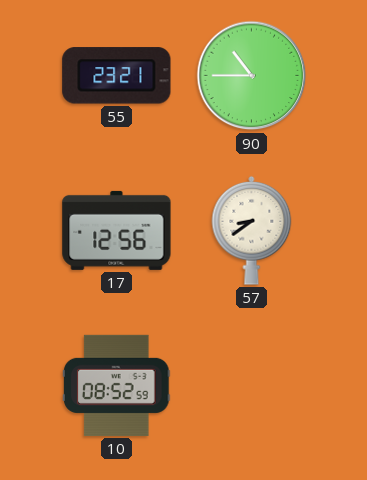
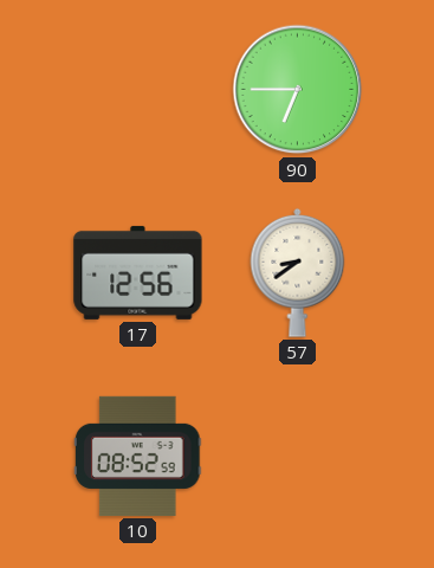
55: 23:21 -> none (117, 76)
90: 10:45 -> 6:45 (298, 90)
